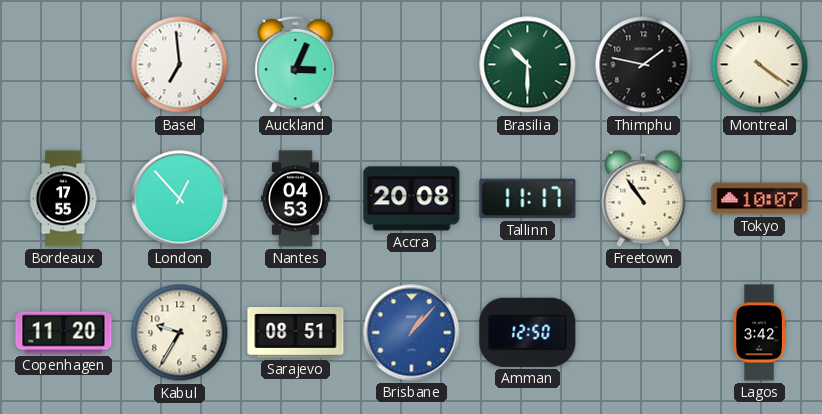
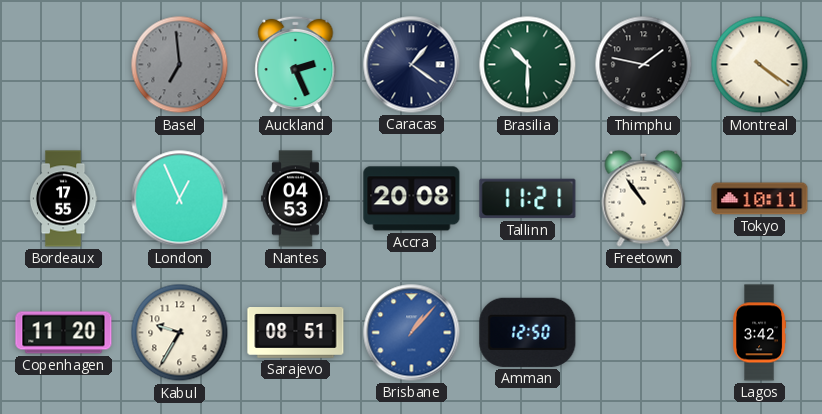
Basel dial: white -> grey (180, 65)
Auckland: 3:04 -> 2:26 (296, 65)
Caracas: none -> 1:21 (412, 65)
London: 12:53 -> 12:56 (180, 199)
Tallinn: 11:17 -> 11:21 (528, 199)
Tokyo: 10:07 -> 10:11 (760, 199)
